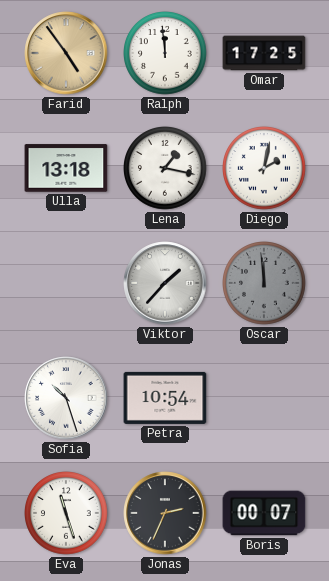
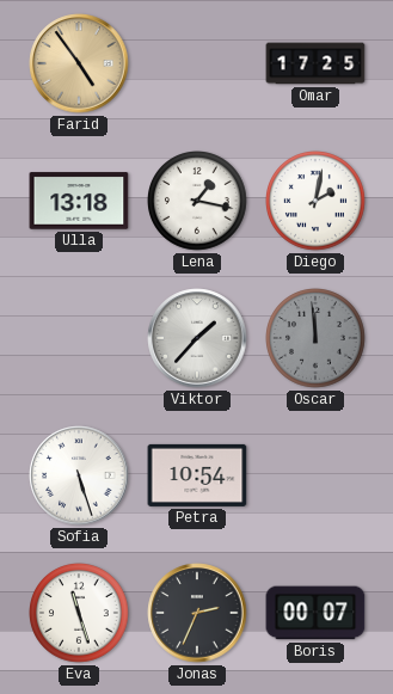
Ralph: 11:59 -> none (166, 54)
Sofia: 10:27 -> 5:27 (79, 475)
